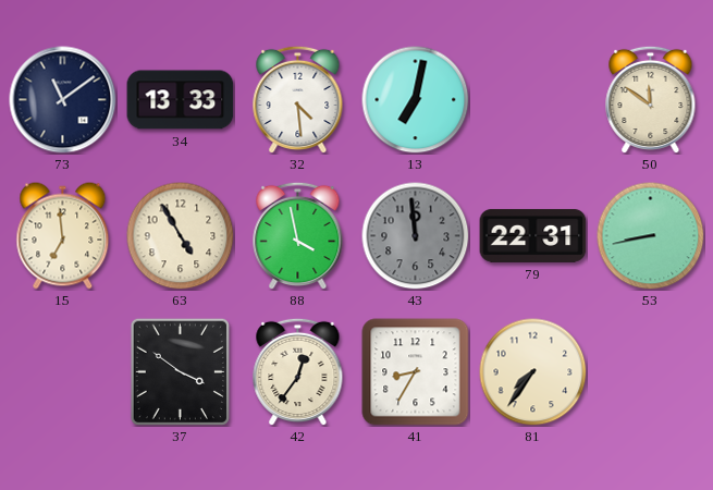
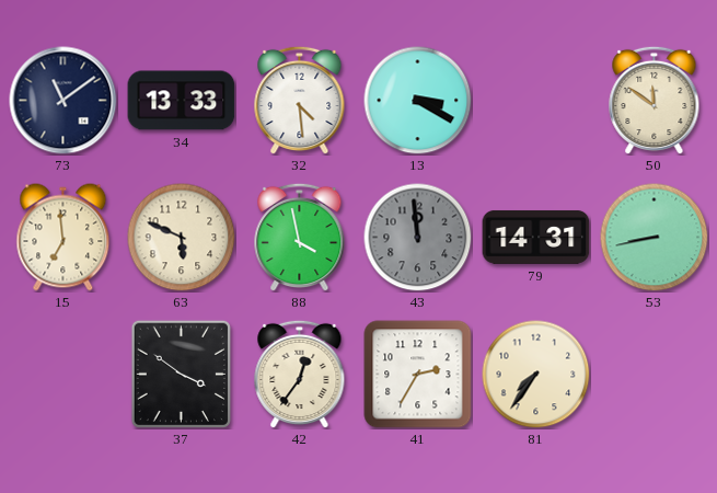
13: 7:02 -> 3:20 (418, 101)
63: 4:55 -> 5:49 (182, 238)
79: 22:31 -> 14:31 (536, 237)
41: 8:35 -> 2:35 (418, 375)
